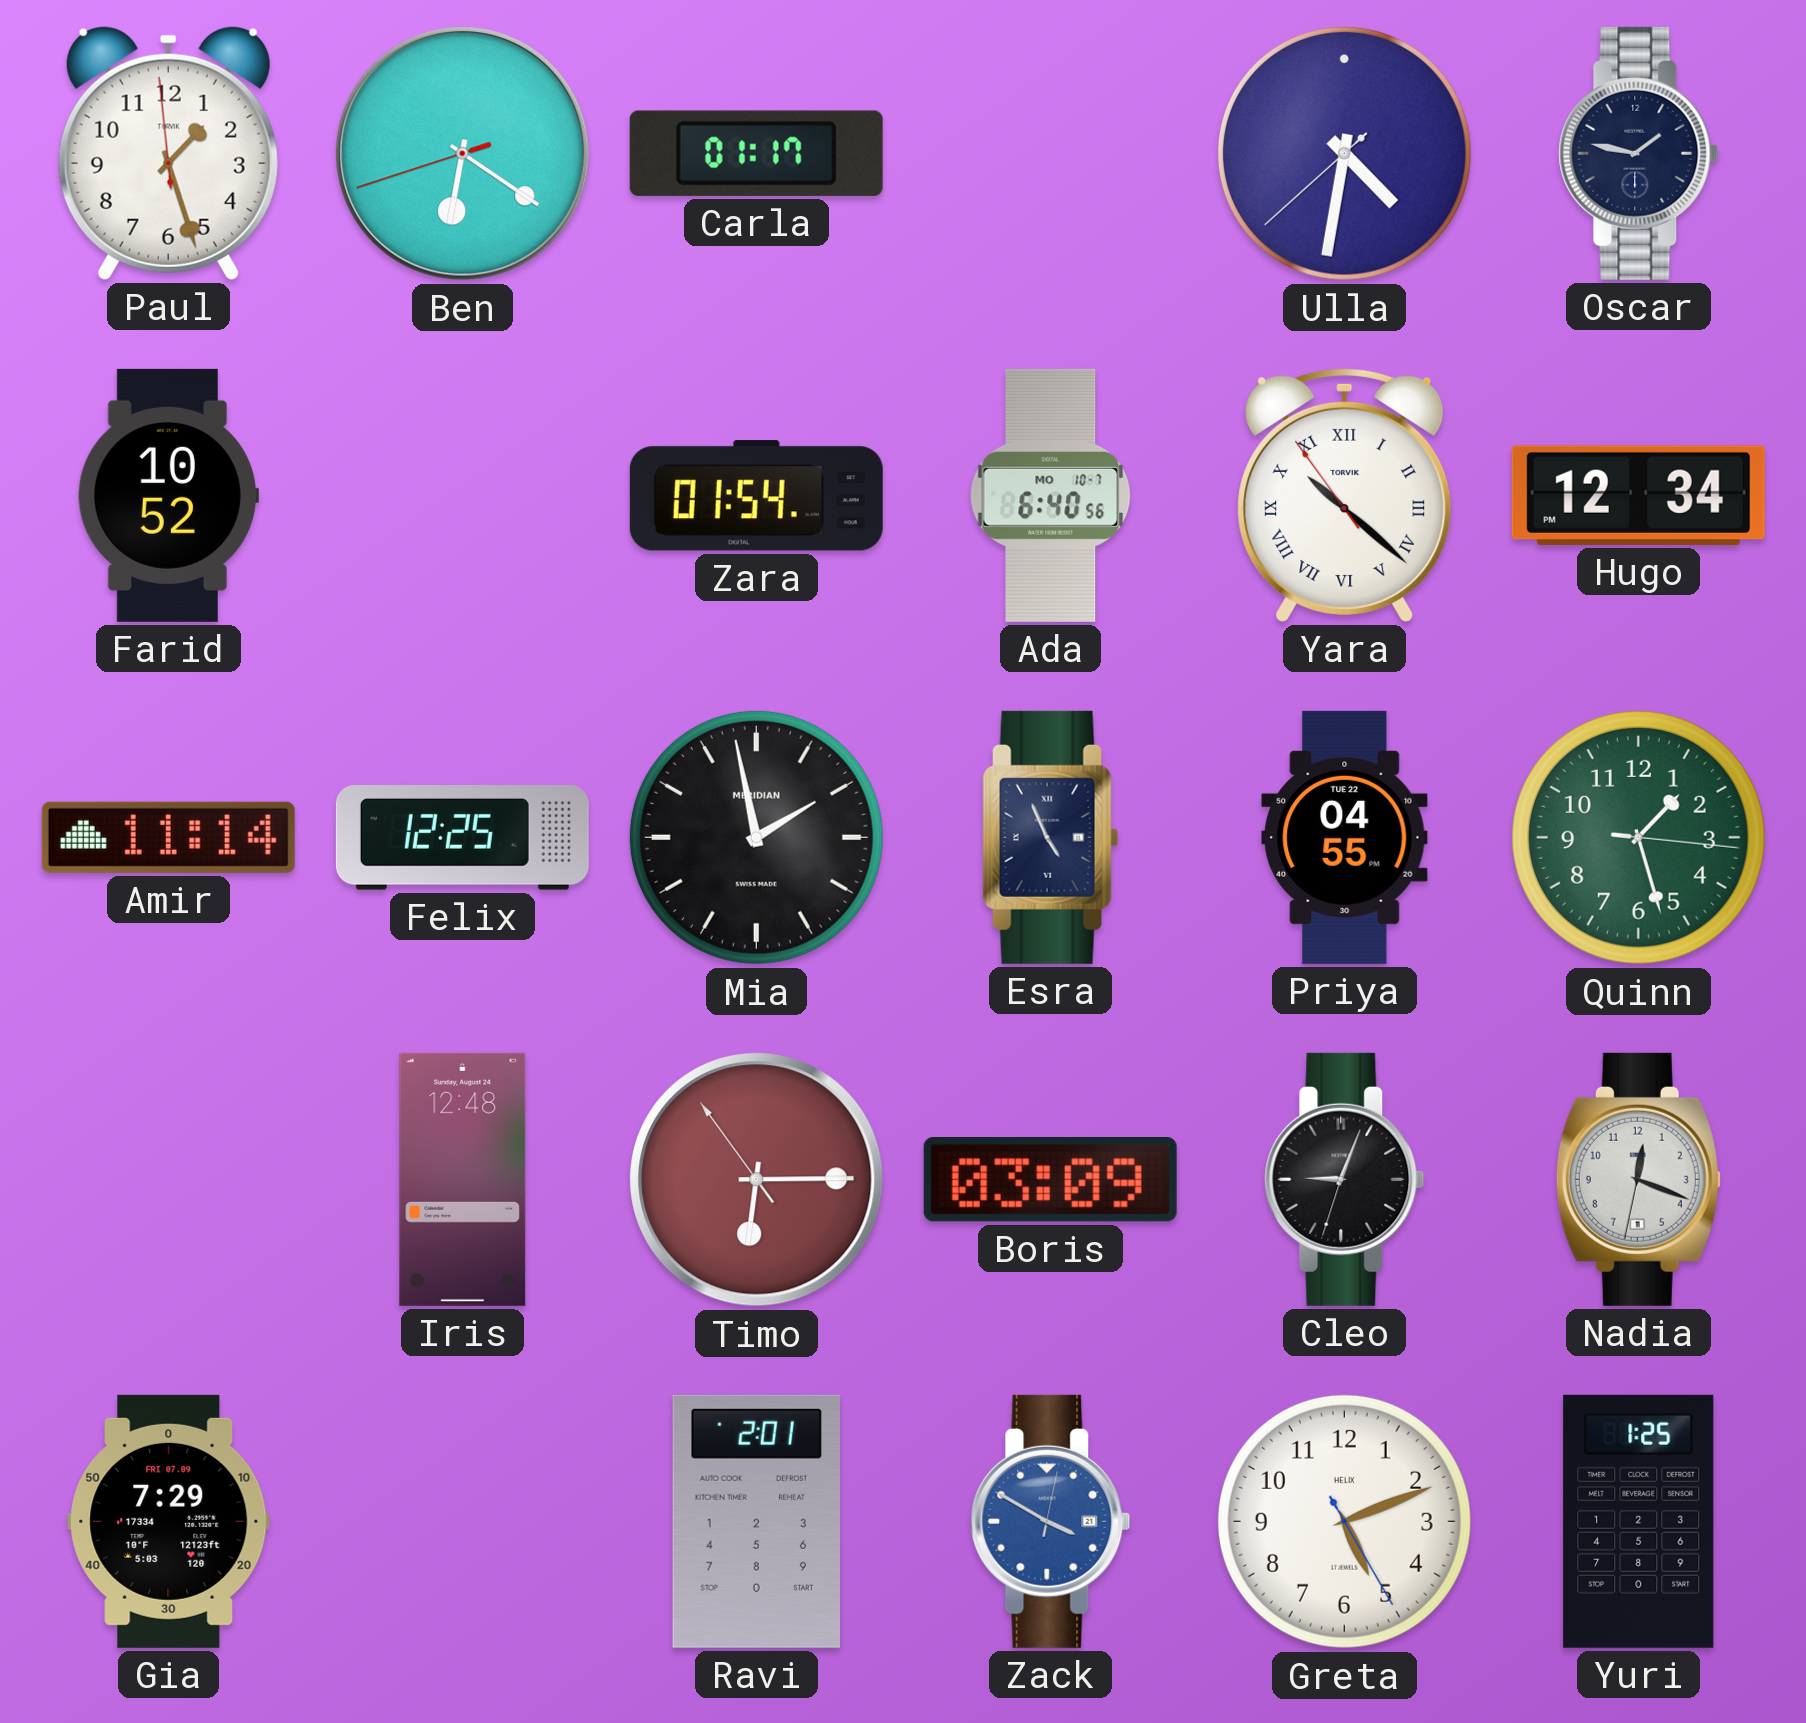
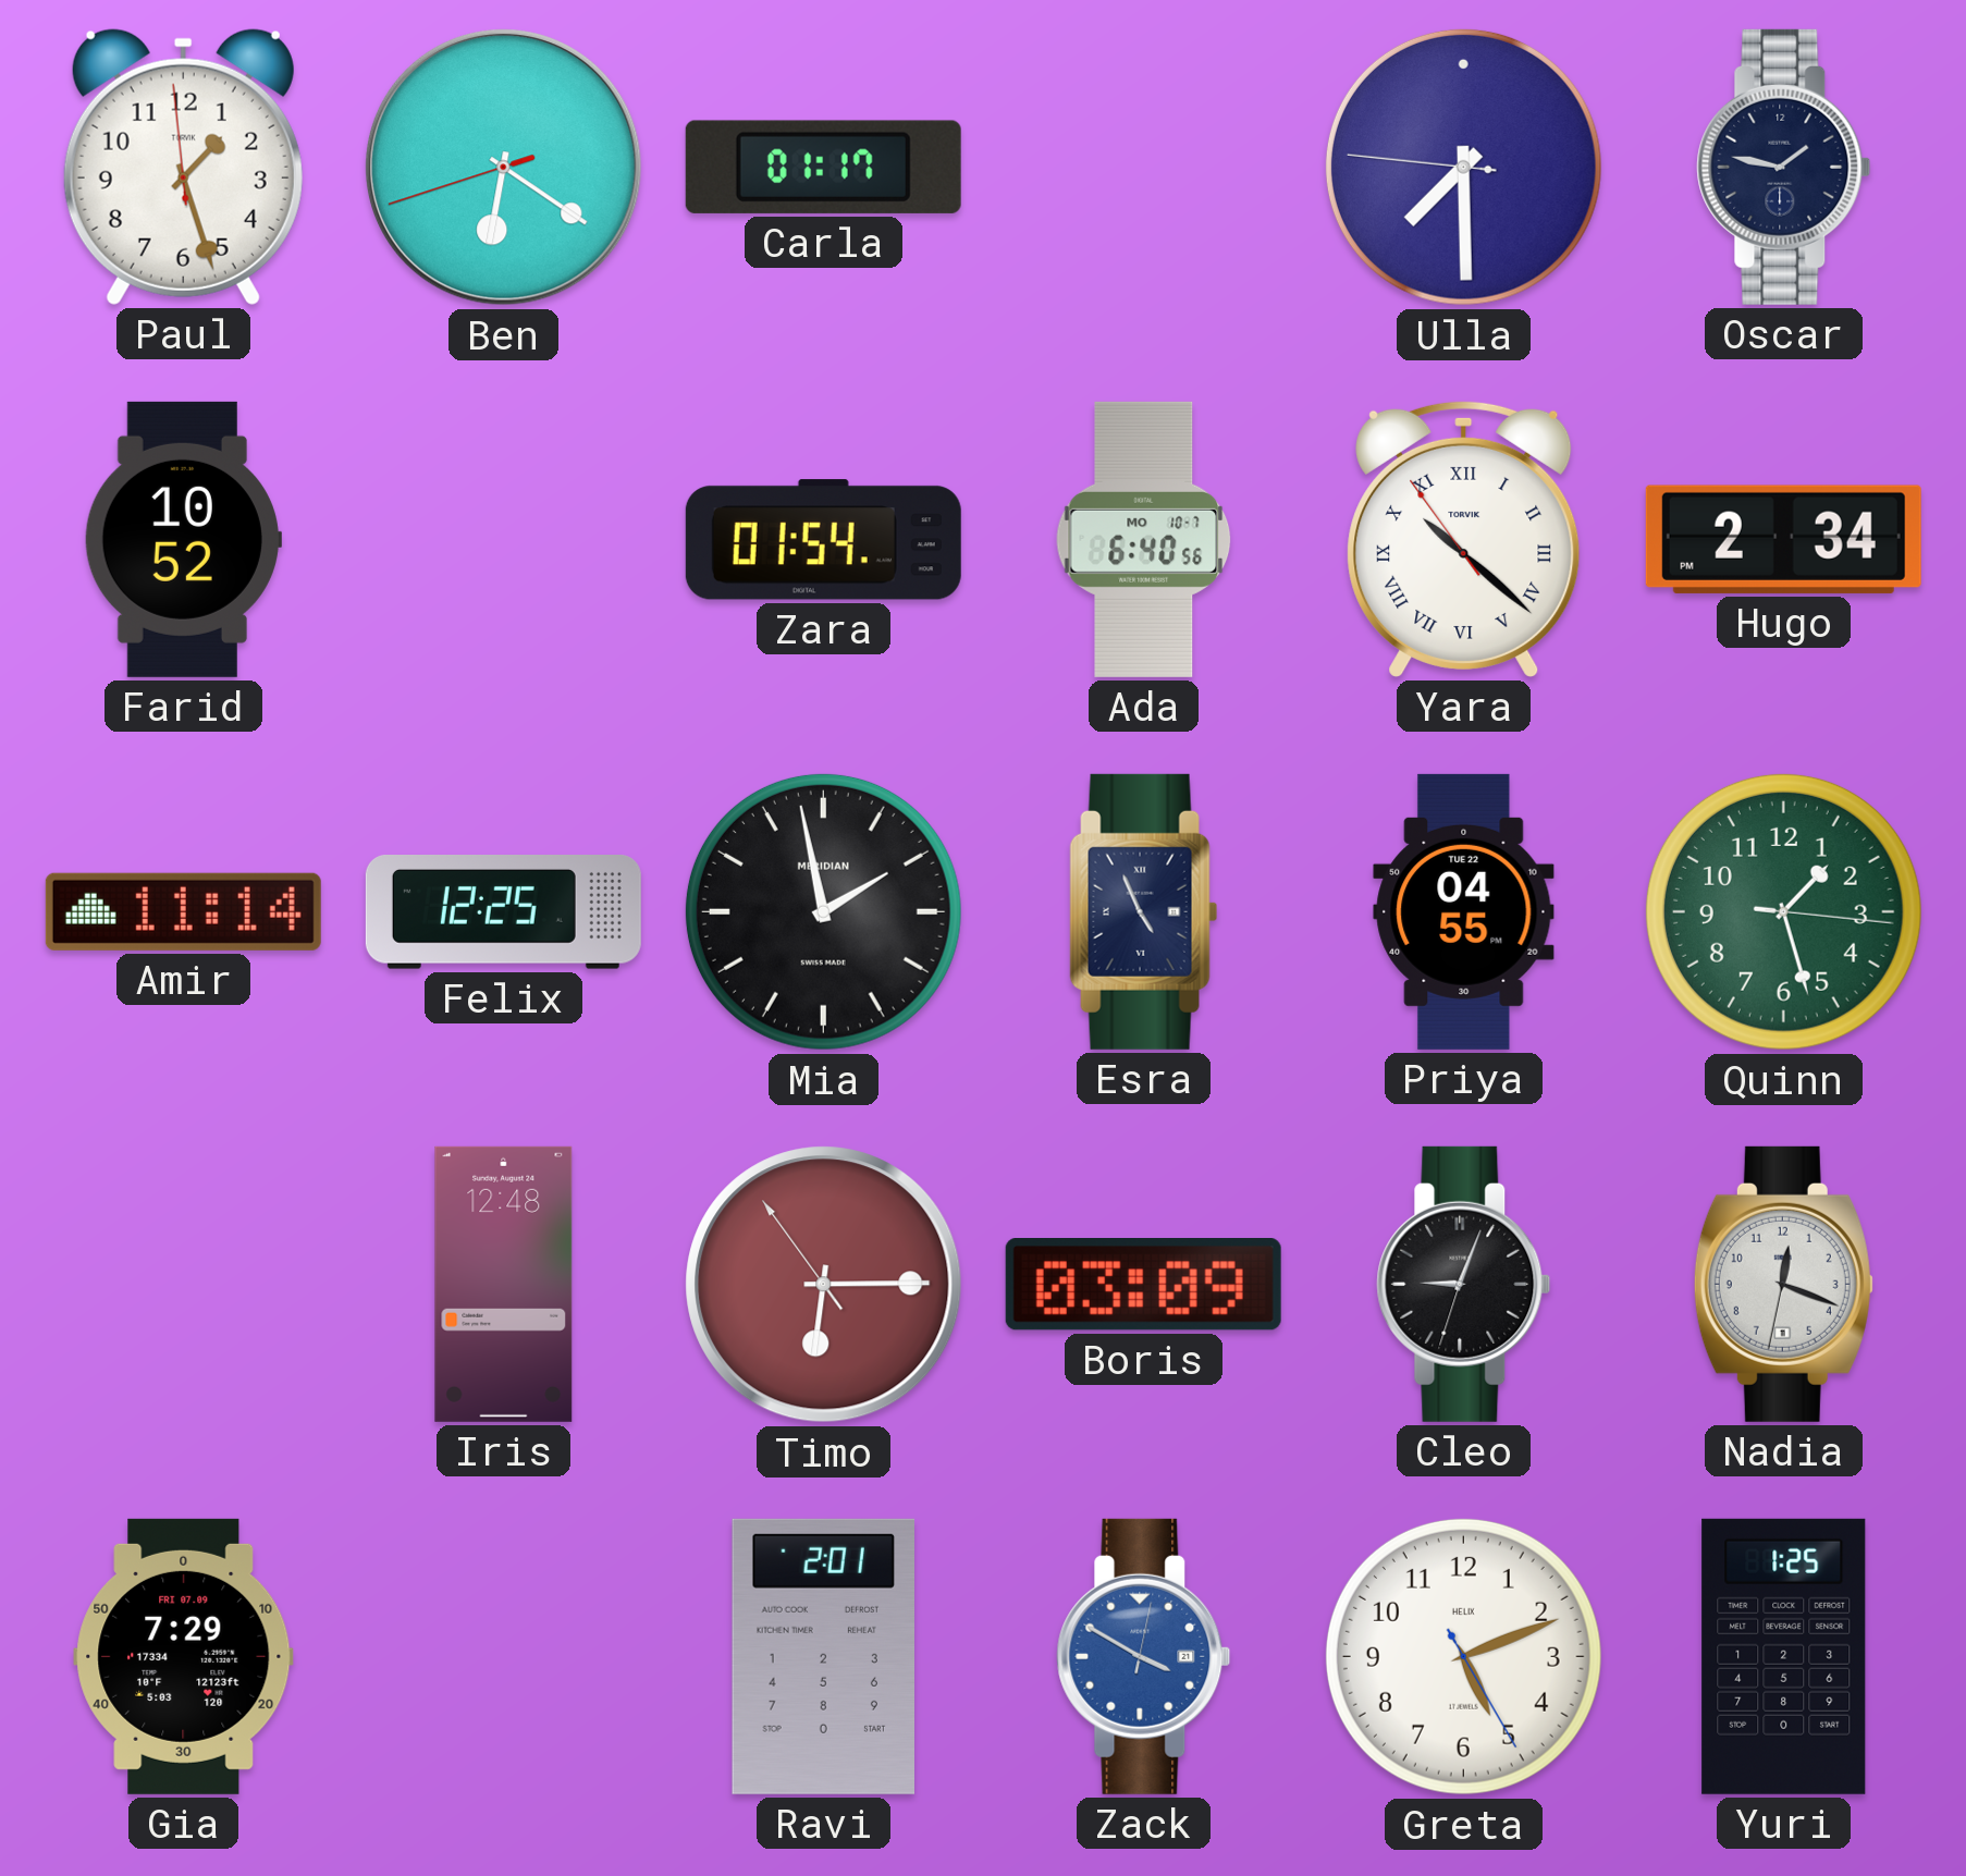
Ulla: 4:31 -> 7:29 (1463, 167)
Hugo: 12:34 -> 2:34 (1783, 539)
